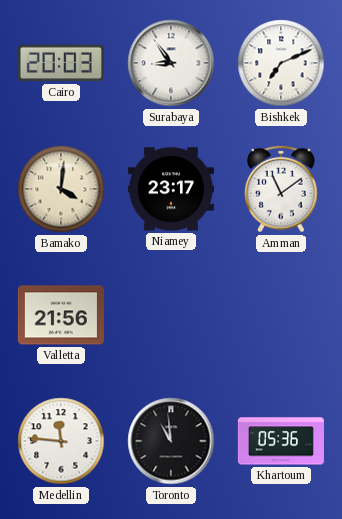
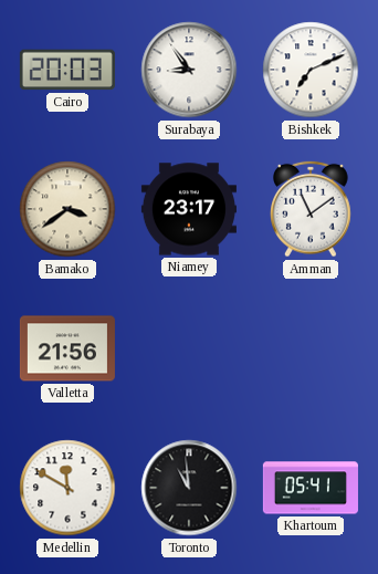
Bamako: 4:01 -> 3:39 (67, 209)
Medellin: 11:46 -> 11:50 (67, 488)
Khartoum: 05:36 -> 05:41 (311, 488)
